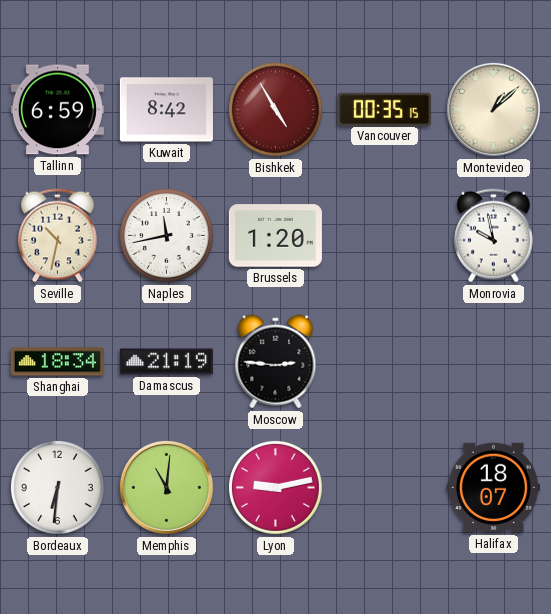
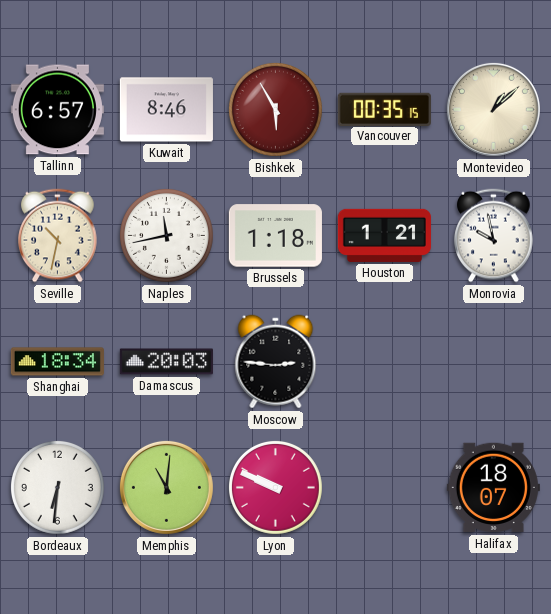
Tallinn: 6:59 -> 6:57 (57, 110)
Kuwait: 8:42 -> 8:46 (166, 110)
Bishkek: 4:55 -> 5:55 (275, 109)
Brussels: 1:20 -> 1:18 (275, 236)
Houston: none -> 1:21 (384, 235)
Damascus: 21:19 -> 20:03 (166, 362)
Lyon: 9:13 -> 9:49 (275, 487)
